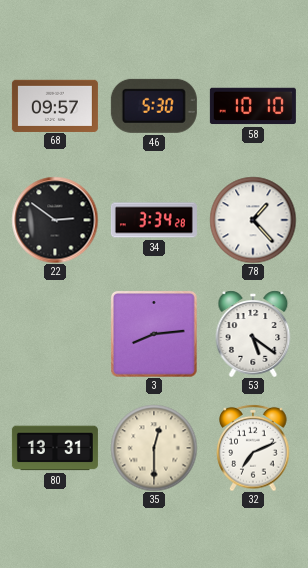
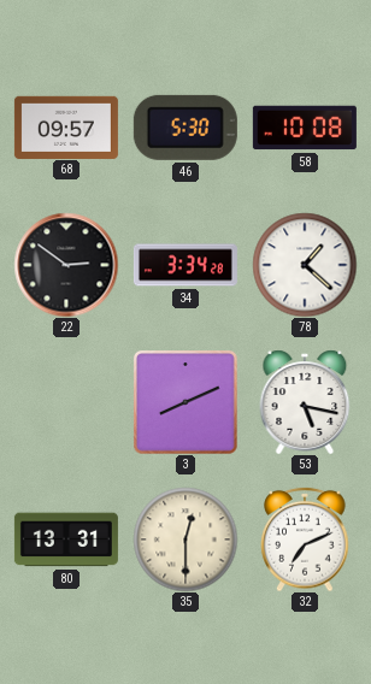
58: 10:10 -> 10:08 (305, 128)
78: 1:23 -> 1:22 (305, 265)
3: 8:14 -> 8:11 (185, 402)
53: 5:21 -> 5:17 (305, 402)
